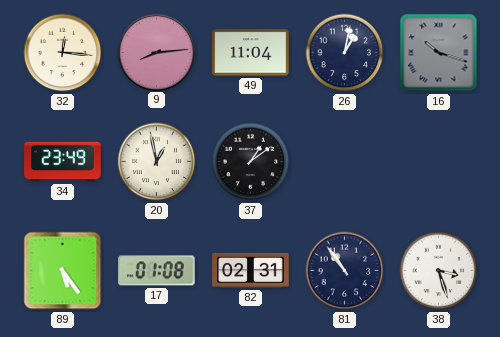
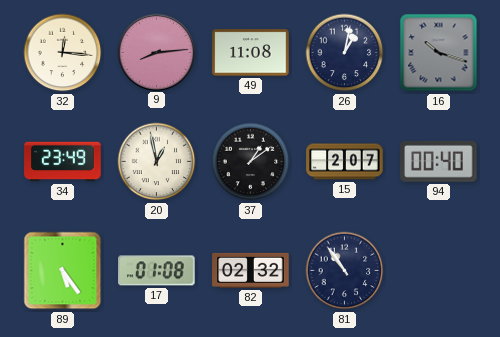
49: 11:04 -> 11:08 (251, 53)
15: none -> 2:07 (345, 162)
94: none -> 00:40 (439, 161)
82: 02:31 -> 02:32 (251, 270)
38: 3:27 -> none (439, 271)
